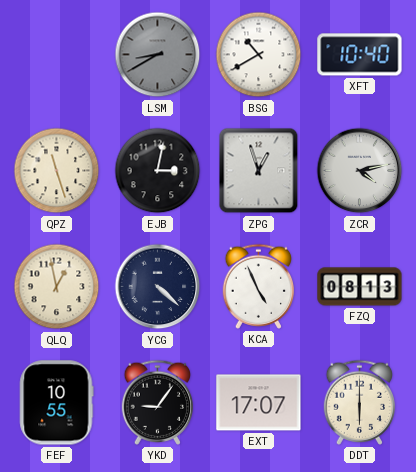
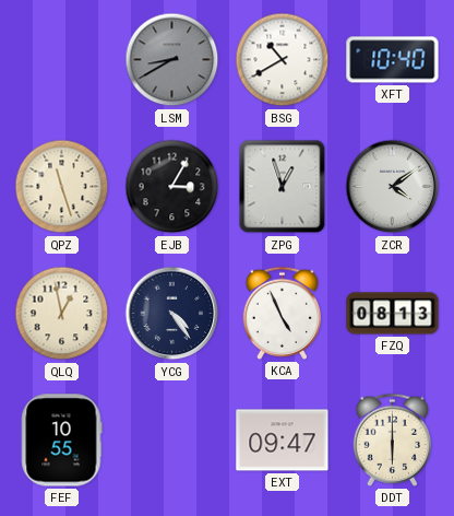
EJB: 3:02 -> 3:05 (172, 187)
ZCR: 4:13 -> 4:09 (393, 187)
YCG: 4:22 -> 4:24 (172, 314)
YKD: 9:06 -> none (158, 402)
EXT: 17:07 -> 09:47 (283, 441)
